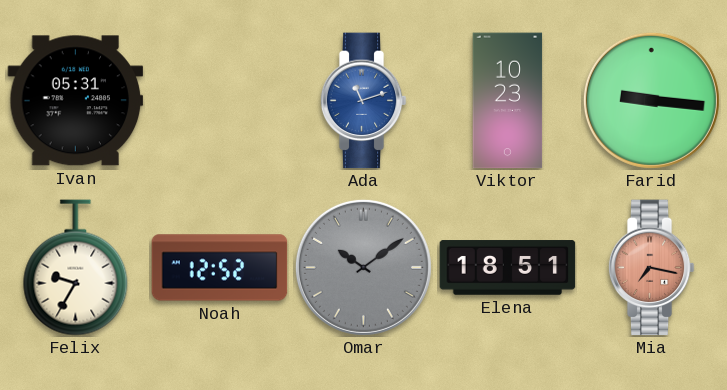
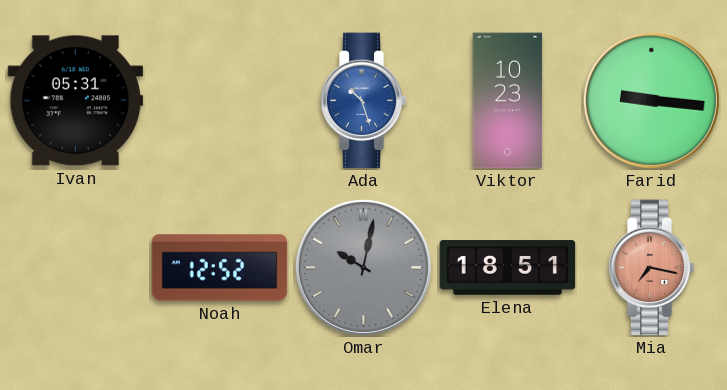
Ada: 11:12 -> 10:27 (363, 101)
Felix: 9:35 -> none (76, 268)
Omar: 10:09 -> 10:02 (363, 267)
